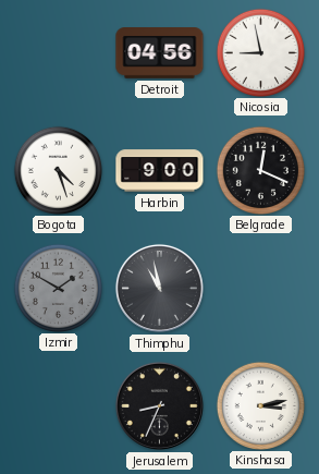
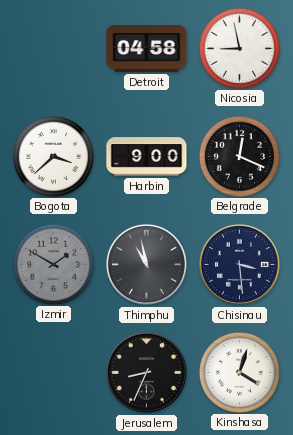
Detroit: 04:56 -> 04:58 (147, 49)
Bogota: 4:27 -> 3:38 (53, 156)
Chisinau: none -> 3:29 (239, 264)
Kinshasa: 3:13 -> 4:03 (239, 372)
